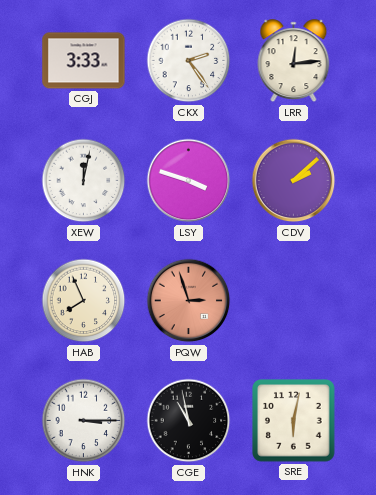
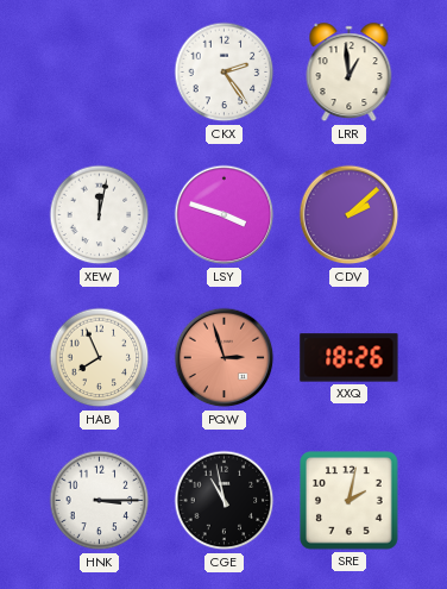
CGJ: 3:33 -> none (84, 61)
LRR: 12:14 -> 12:59 (350, 73)
XXQ: none -> 18:26 (350, 358)
SRE: 6:02 -> 2:02 (350, 501)
